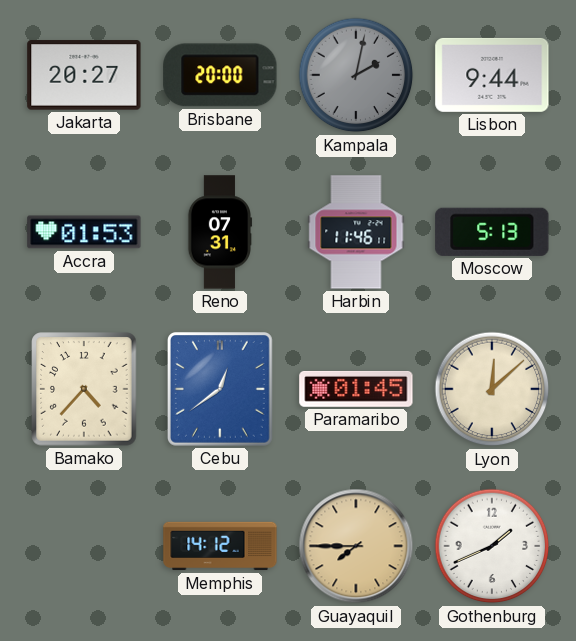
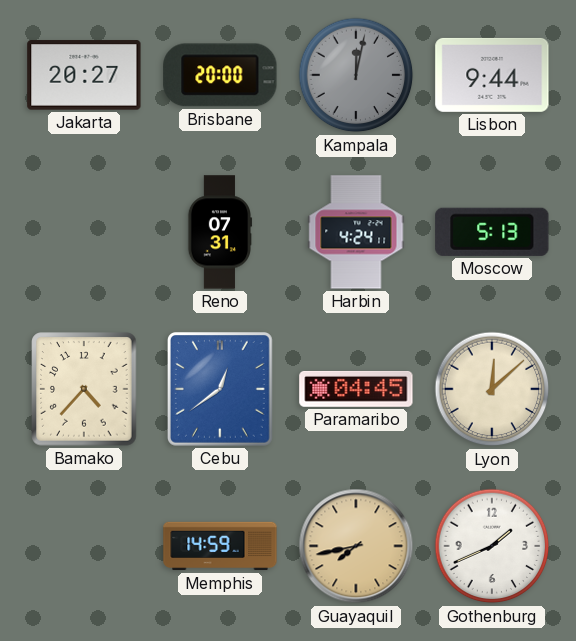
Kampala: 2:02 -> 12:02 (356, 75)
Accra: 01:53 -> none (84, 232)
Harbin: 11:46 -> 4:24 (356, 232)
Paramaribo: 01:45 -> 04:45 (356, 389)
Memphis: 14:12 -> 14:59 (220, 546)
Guayaquil: 7:45 -> 7:43 (356, 546)
